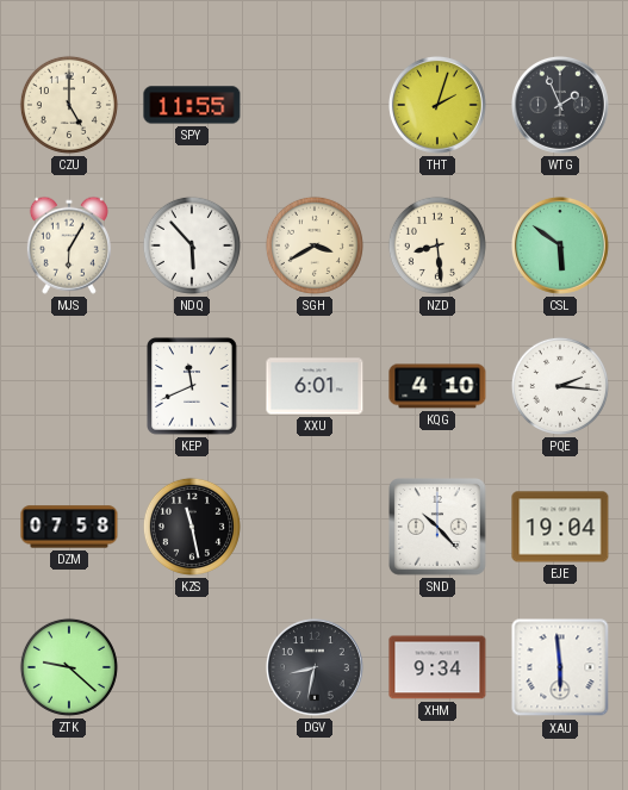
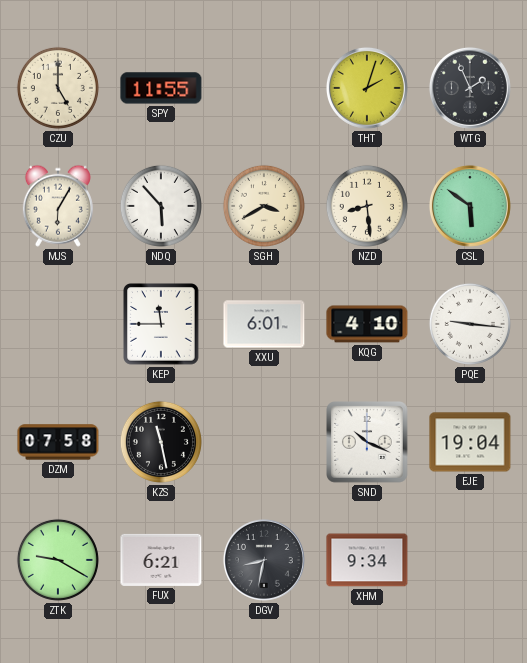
KEP: 11:41 -> 11:45 (161, 324)
PQE: 2:16 -> 9:16 (470, 324)
SND: 10:23 -> 10:19 (368, 443)
ZTK: 9:22 -> 9:20 (58, 560)
FUX: none -> 6:21 (161, 560)
XAU: 5:59 -> none (560, 667)
